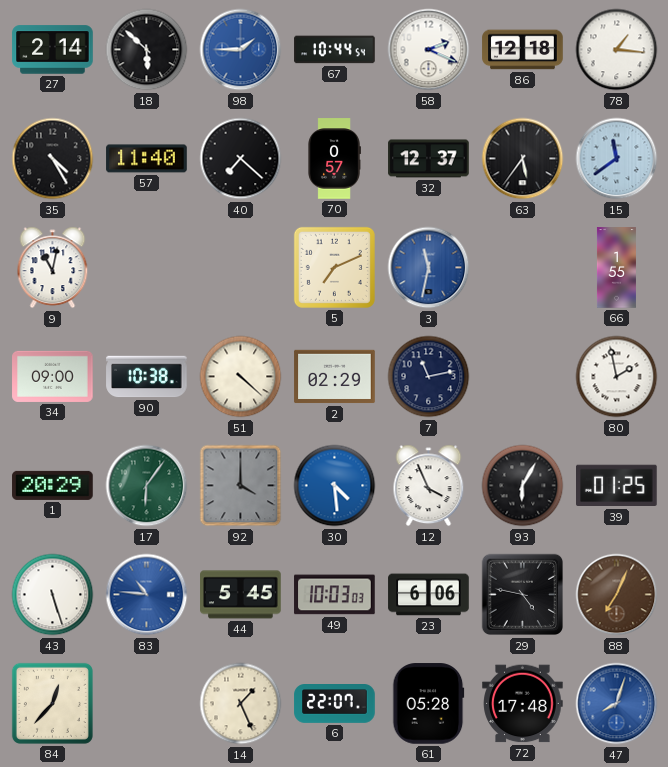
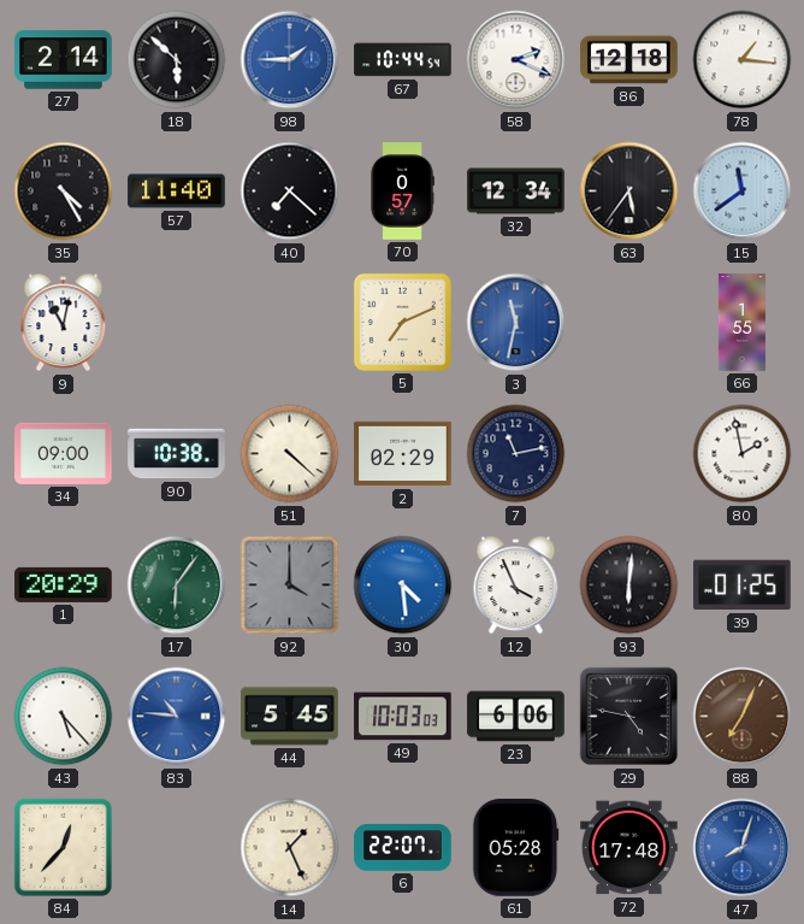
32: 12:37 -> 12:34 (516, 192)
93: 6:05 -> 6:01 (629, 585)
43: 5:27 -> 5:23 (64, 717)
